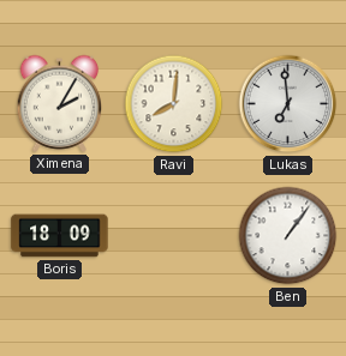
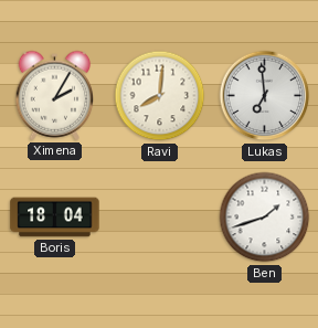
Boris: 18:09 -> 18:04 (55, 218)
Ben: 1:06 -> 1:42 (265, 218)
